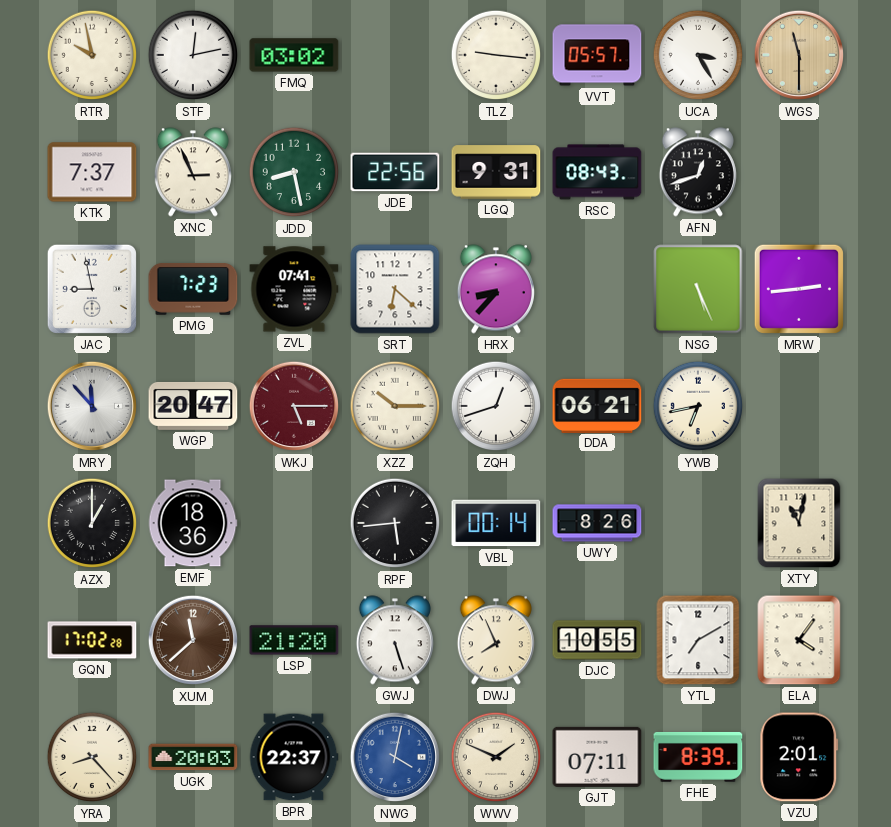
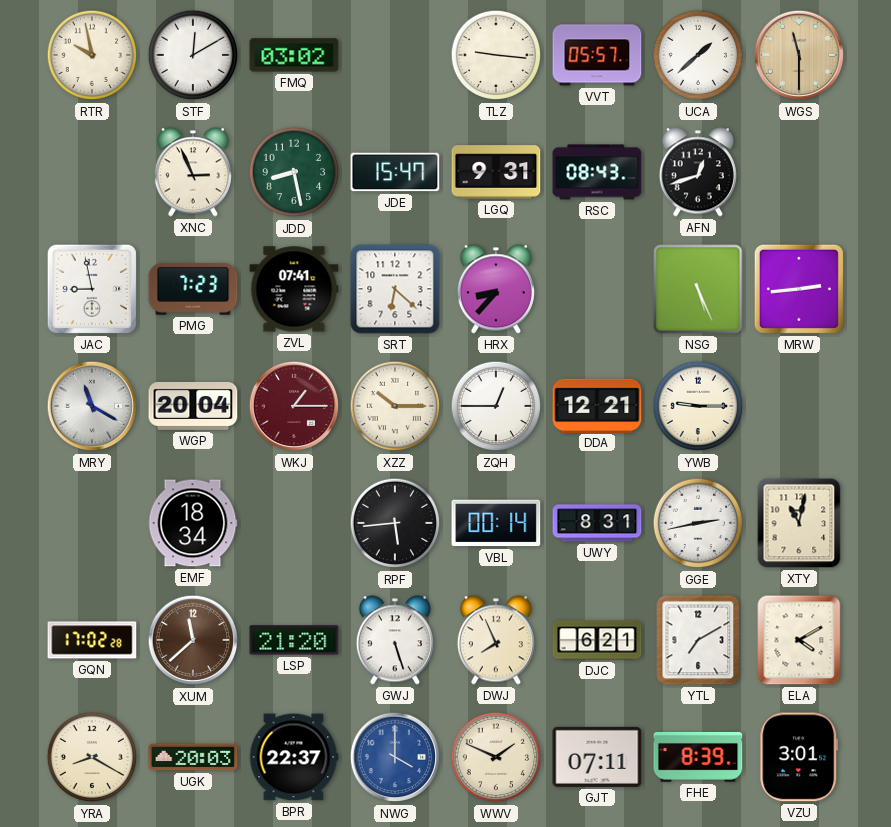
STF: 12:13 -> 12:10 (193, 55)
UCA: 3:25 -> 1:38 (698, 55)
KTK: 7:37 -> none (92, 172)
JDE: 22:56 -> 15:47 (395, 172)
MRY: 11:53 -> 11:20 (92, 406)
WGP: 20:47 -> 20:04 (193, 406)
WKJ: 5:15 -> 1:15 (294, 406)
ZQH: 12:42 -> 12:45 (496, 406)
DDA: 06:21 -> 12:21 (597, 405)
YWB: 6:43 -> 9:15 (698, 406)
AZX: 1:00 -> none (92, 523)
EMF: 18:36 -> 18:34 (193, 523)
UWY: 8:26 -> 8:31 (597, 523)
GGE: none -> 2:43 (698, 523)
DJC: 10:55 -> 6:21 (597, 640)
ELA: 4:06 -> 4:10 (799, 640)
YRA: 8:23 -> 8:20 (92, 757)
NWG: 4:02 -> 4:00 (395, 757)
VZU: 2:01 -> 3:01 (799, 757)
